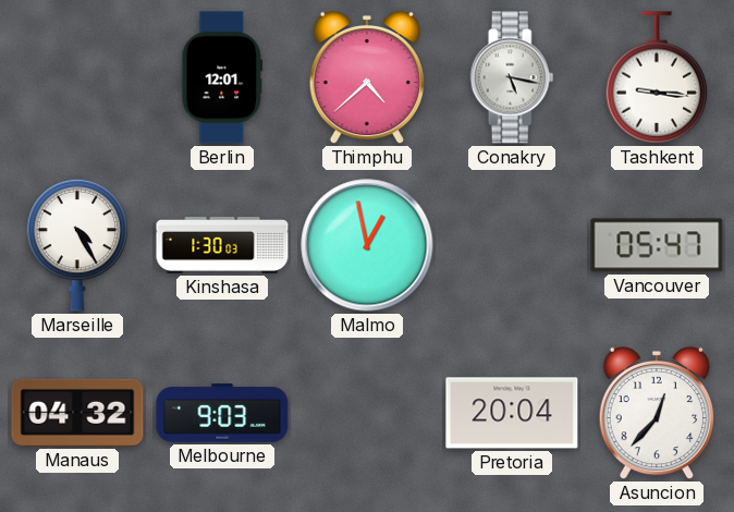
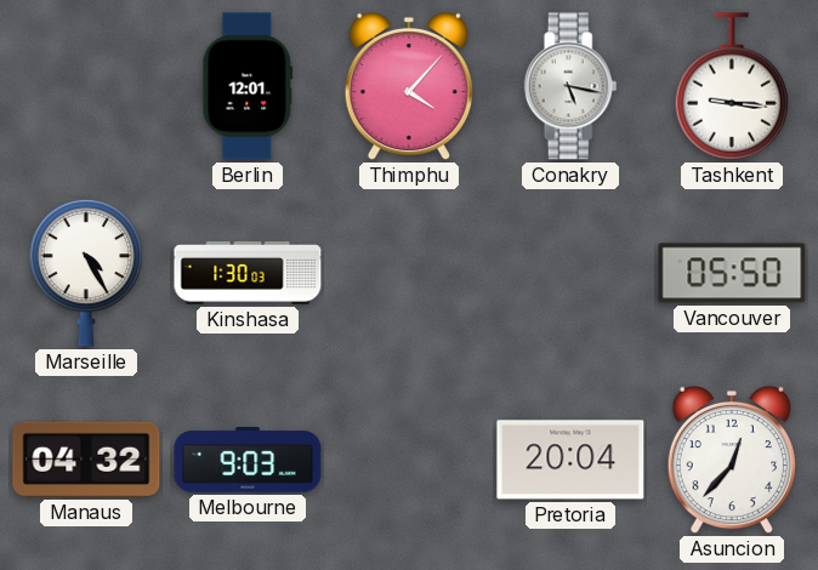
Thimphu: 4:38 -> 4:07 (409, 86)
Malmo: 12:58 -> none (367, 245)
Vancouver: 05:47 -> 05:50 (732, 273)
